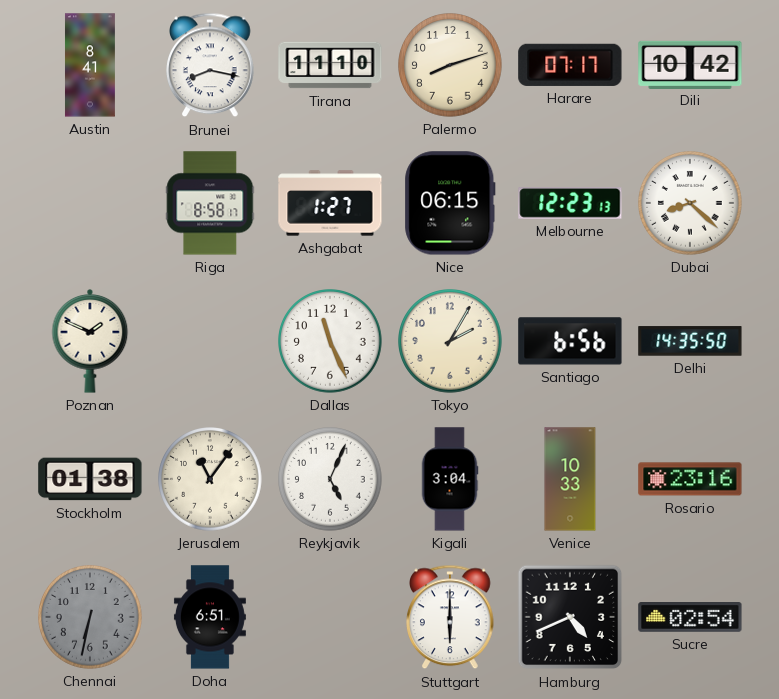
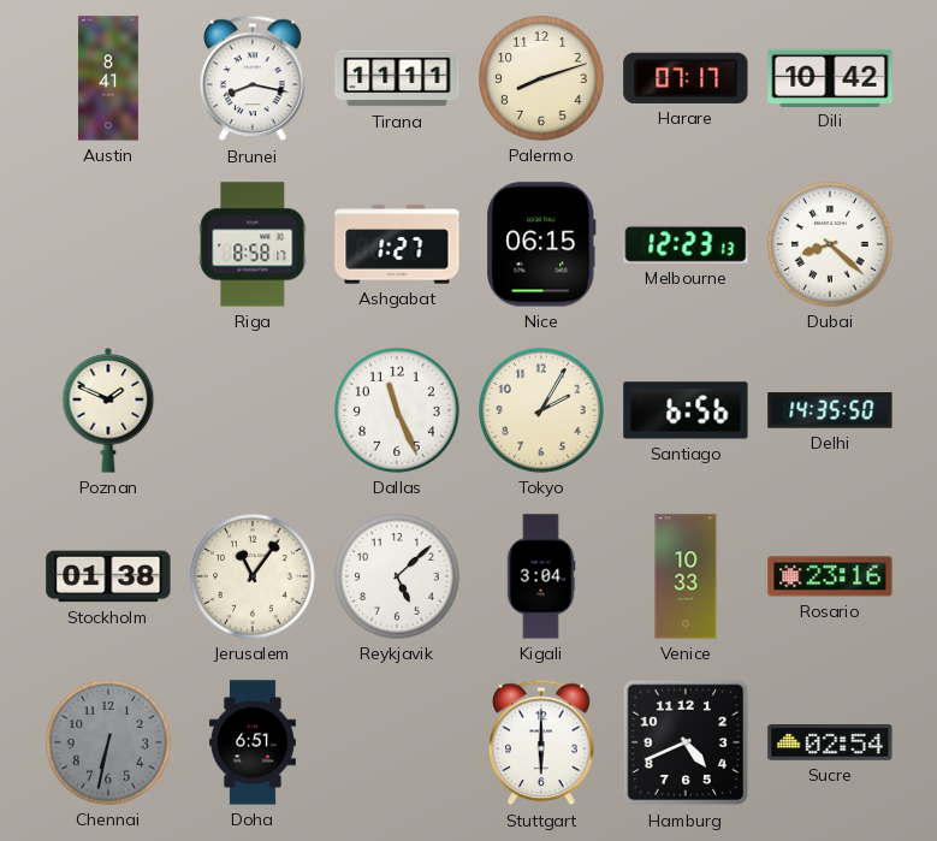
Tirana: 11:10 -> 11:11 (397, 78)
Reykjavik: 5:04 -> 5:08 (398, 578)
